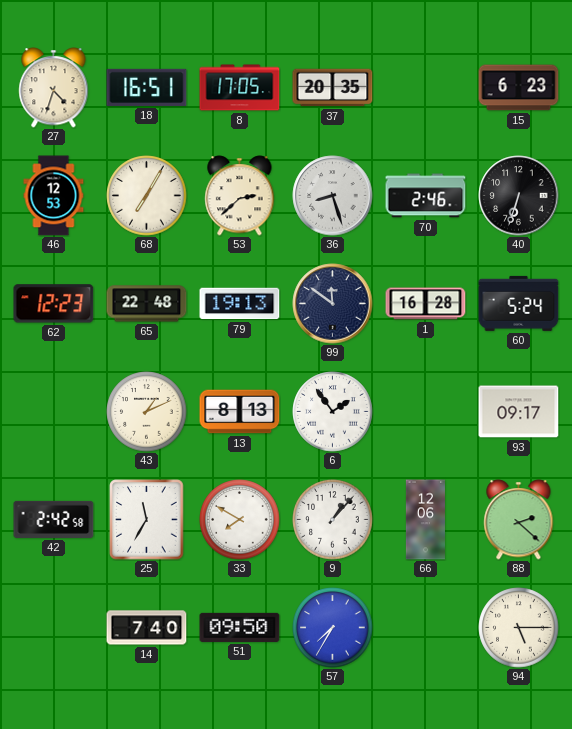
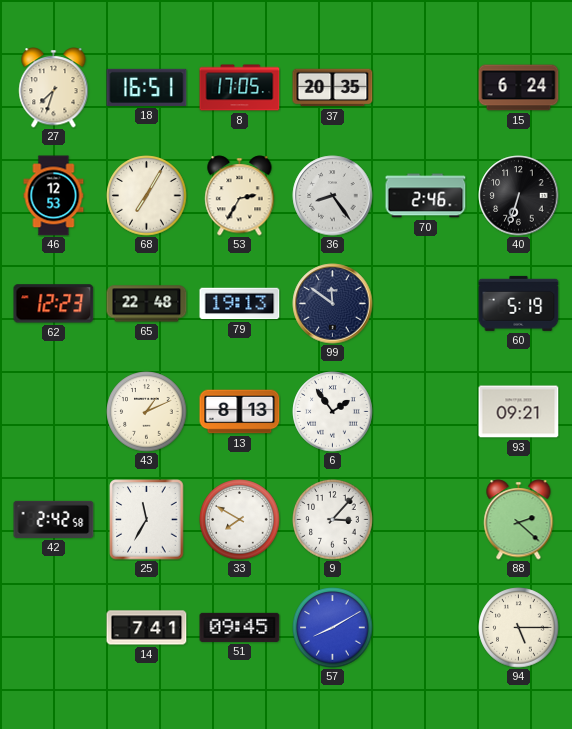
27: 4:33 -> 7:33 (54, 88)
15: 6:23 -> 6:24 (519, 88)
53: 2:38 -> 2:35 (240, 196)
36: 8:27 -> 8:24 (333, 196)
1: 16:28 -> none (426, 304)
60: 5:24 -> 5:19 (519, 303)
93: 09:17 -> 09:21 (519, 412)
9: 1:07 -> 3:07 (333, 520)
66: 12:06 -> none (425, 520)
14: 7:40 -> 7:41 (147, 628)
51: 09:50 -> 09:45 (240, 627)
57: 7:35 -> 8:10 (333, 628)
